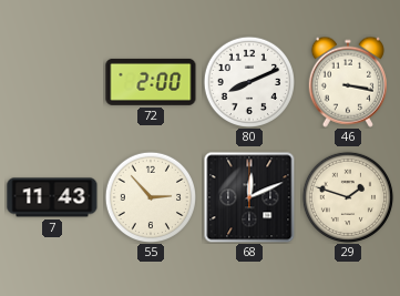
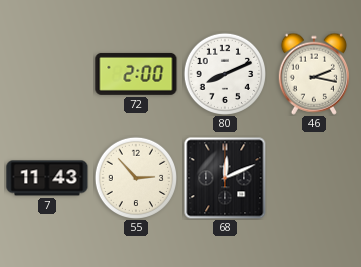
46: 3:17 -> 2:17 (314, 74)
29: 1:48 -> none (347, 196)
